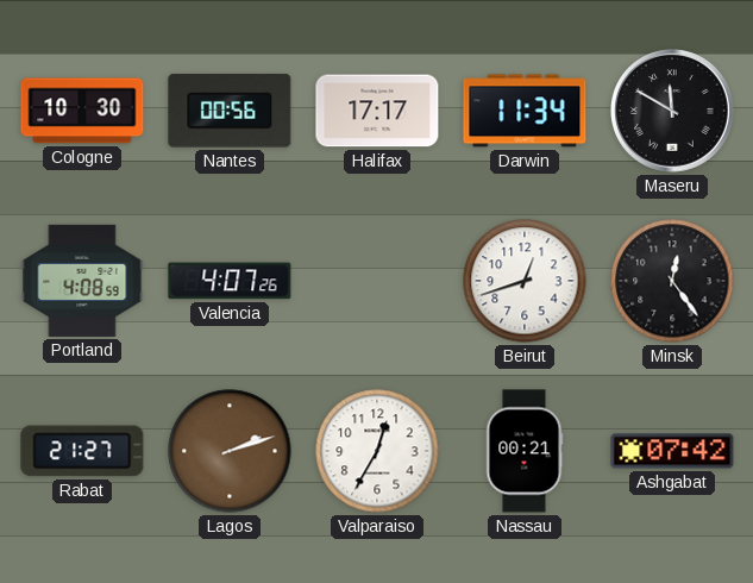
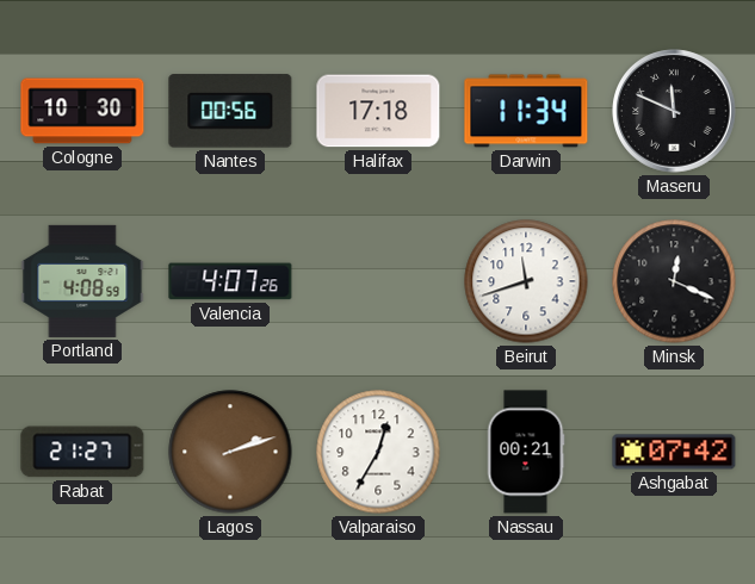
Halifax: 17:17 -> 17:18 (378, 111)
Maseru: 11:50 -> 11:49 (674, 111)
Beirut: 12:42 -> 11:42 (526, 281)
Minsk: 12:24 -> 12:19 (674, 281)
